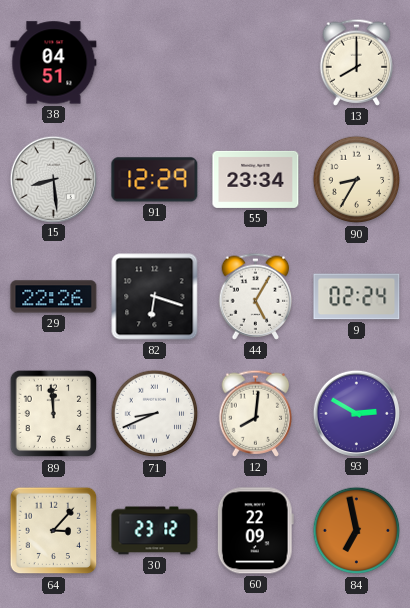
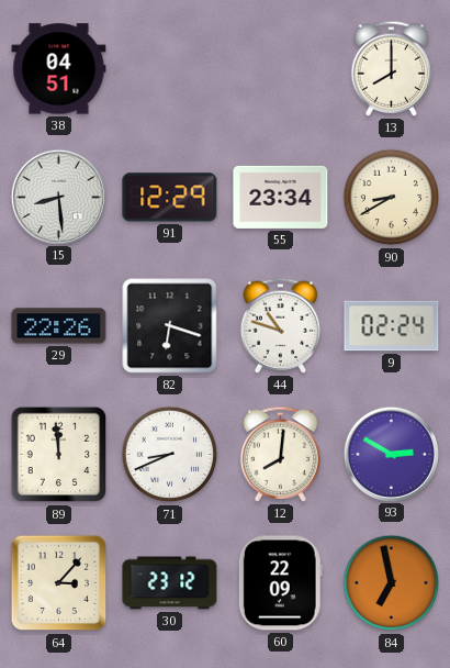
90: 8:35 -> 8:40 (392, 198)
44: 5:05 -> 10:48 (281, 325)
